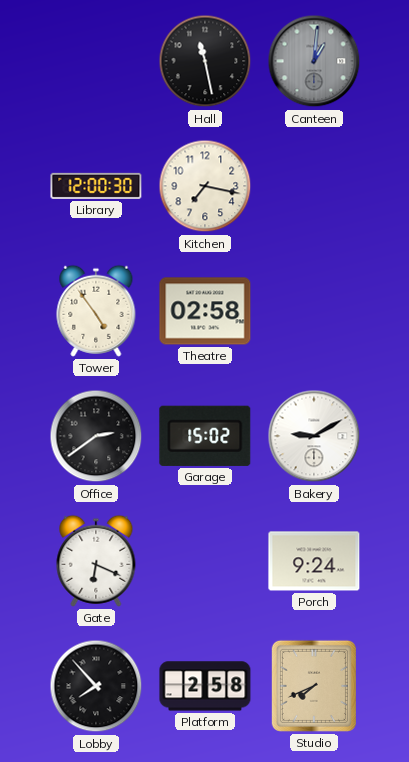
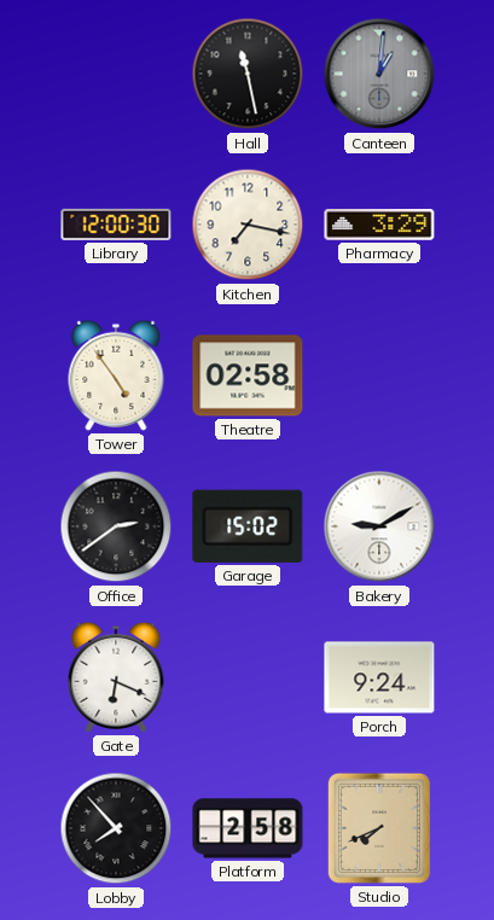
Pharmacy: none -> 3:29 (379, 225)
